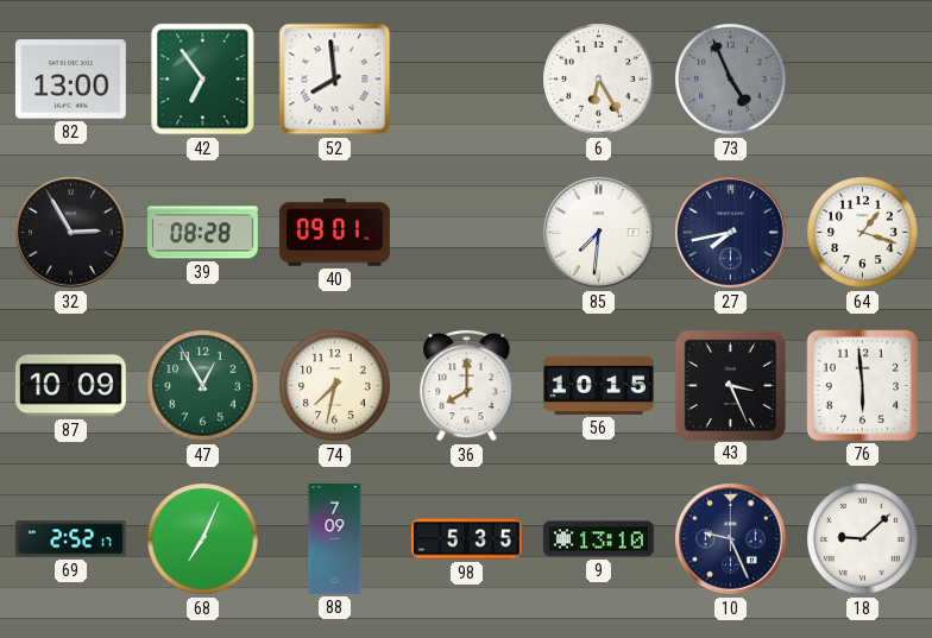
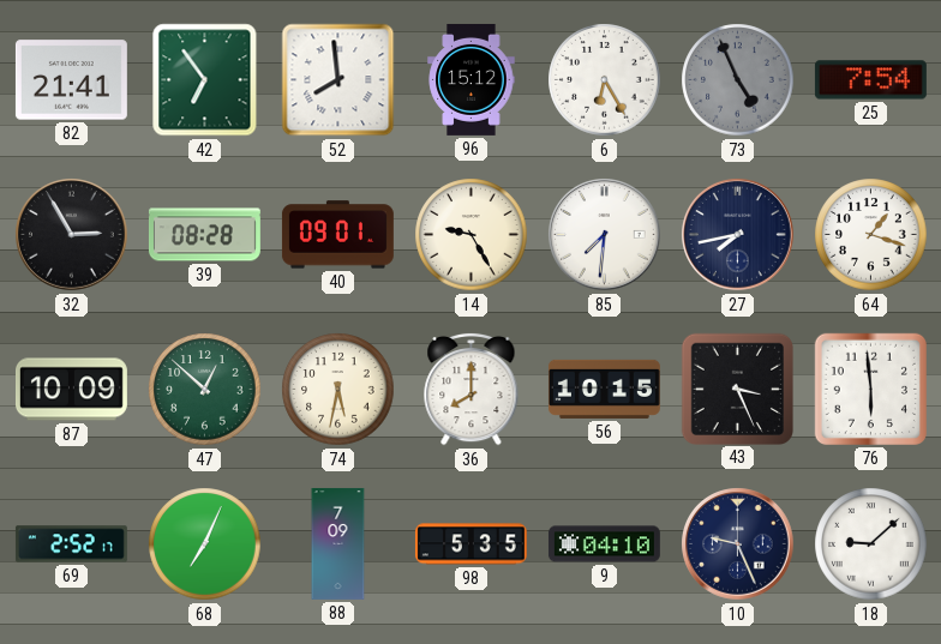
82: 13:00 -> 21:41 (71, 80)
96: none -> 15:12 (472, 79)
25: none -> 7:54 (870, 80)
14: none -> 9:25 (472, 235)
47: 12:55 -> 12:52 (205, 390)
74: 7:32 -> 5:32 (338, 390)
9: 13:10 -> 04:10 (604, 544)
